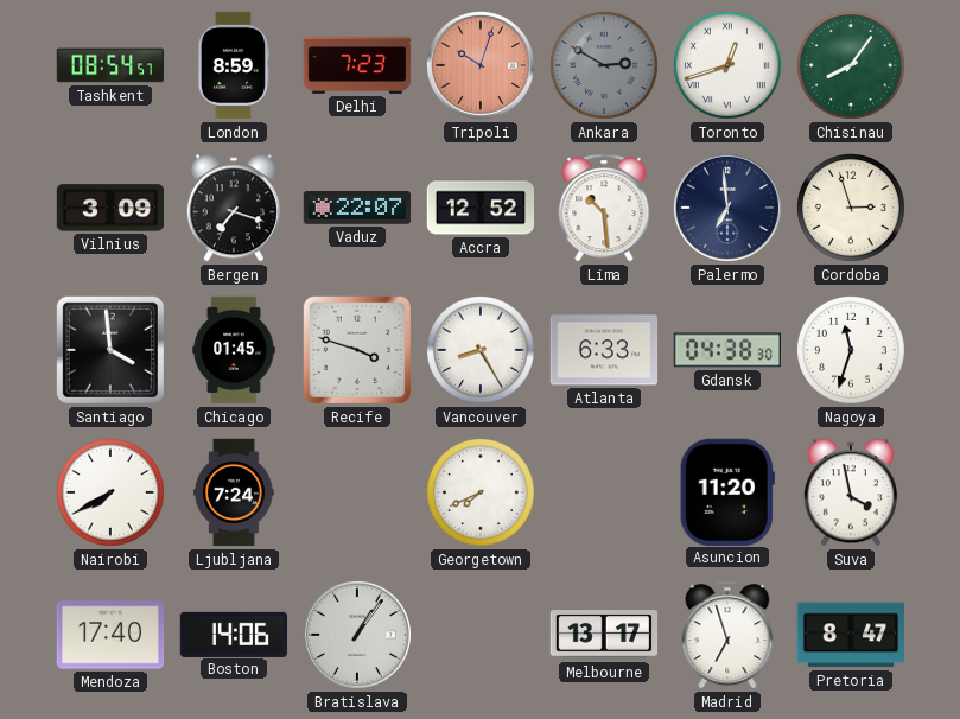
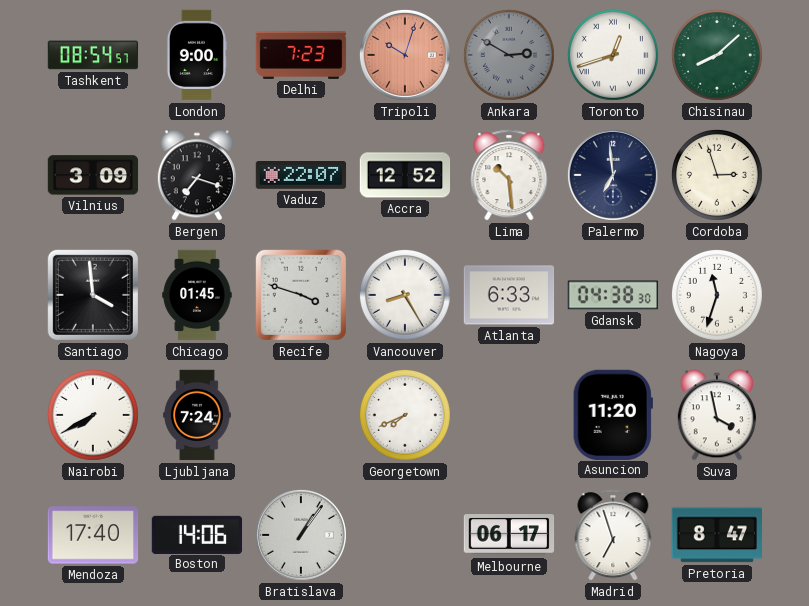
London: 8:59 -> 9:00 (196, 55)
Chisinau: 8:06 -> 8:08 (717, 55)
Melbourne: 13:17 -> 06:17 (509, 535)
